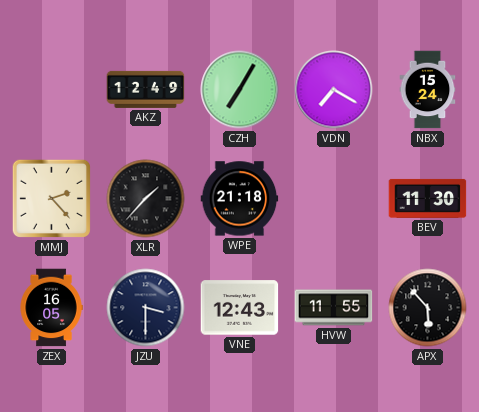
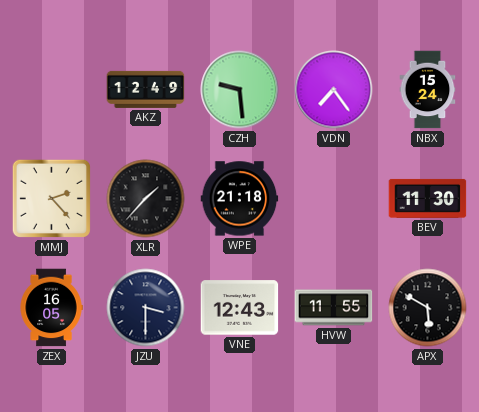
CZH: 7:05 -> 9:29 (240, 90)
VDN: 7:20 -> 7:24 (334, 90)
APX: 5:53 -> 5:50 (428, 308)
